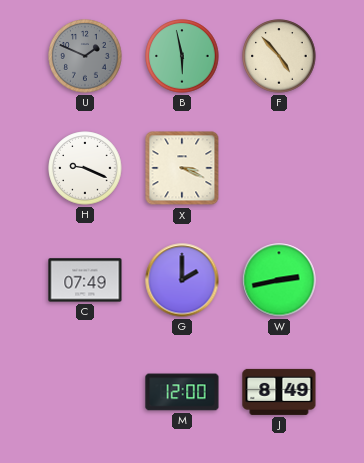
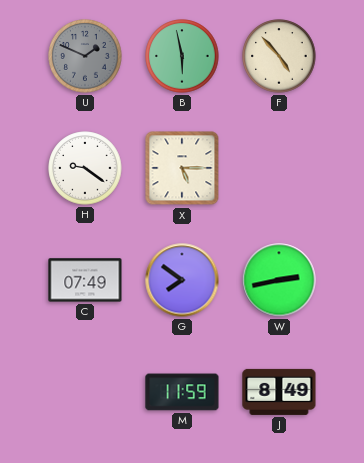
H: 9:19 -> 9:21 (85, 168)
X: 3:19 -> 5:15 (182, 168)
G: 2:00 -> 7:51 (182, 280)
M: 12:00 -> 11:59 (182, 392)
